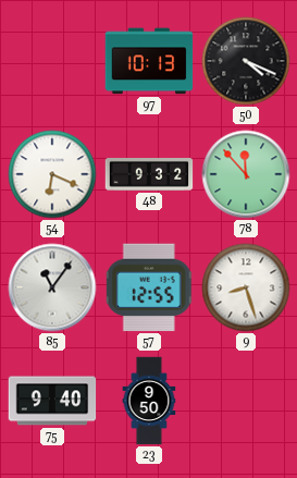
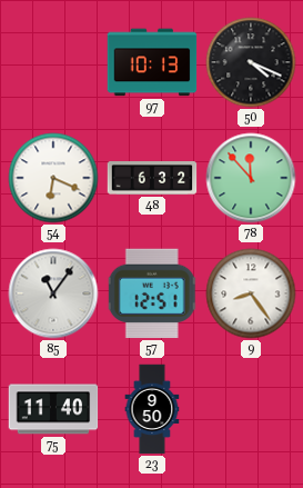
48: 9:32 -> 6:32 (152, 179)
57: 12:55 -> 12:51 (152, 293)
9: 8:27 -> 8:24 (251, 293)
75: 9:40 -> 11:40 (53, 409)
